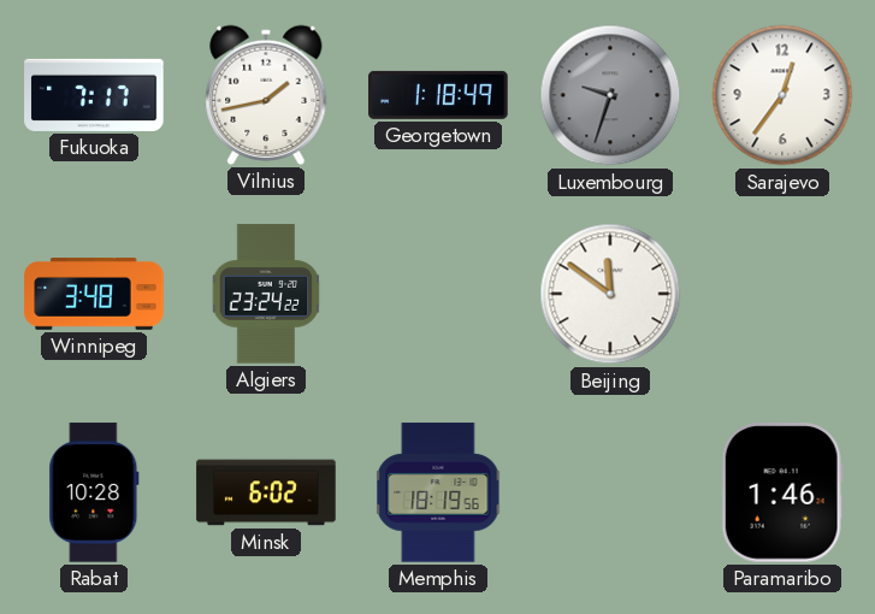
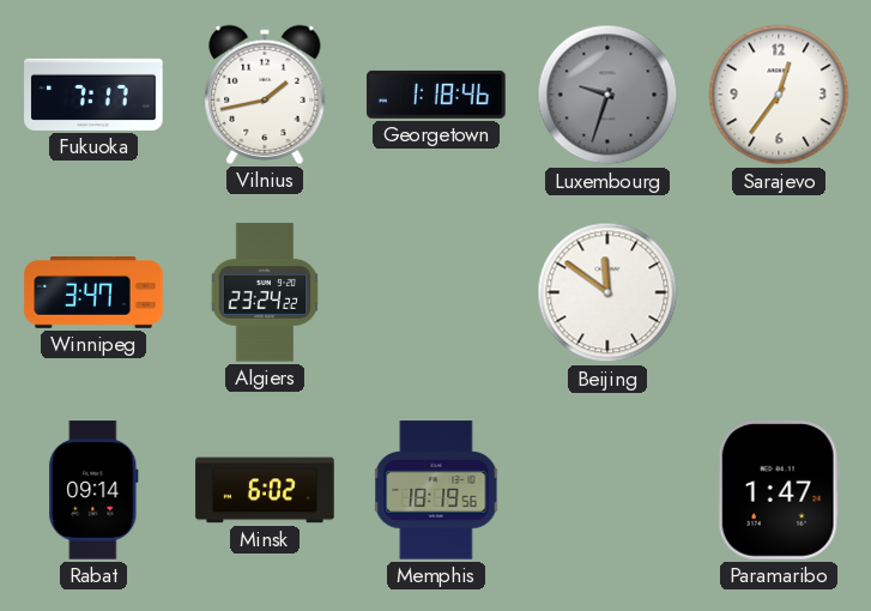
Georgetown: 1:18:49 -> 1:18:46 (436, 95)
Winnipeg: 3:48 -> 3:47 (93, 294)
Rabat: 10:28 -> 09:14 (93, 490)
Paramaribo: 1:46 -> 1:47 (779, 490)
